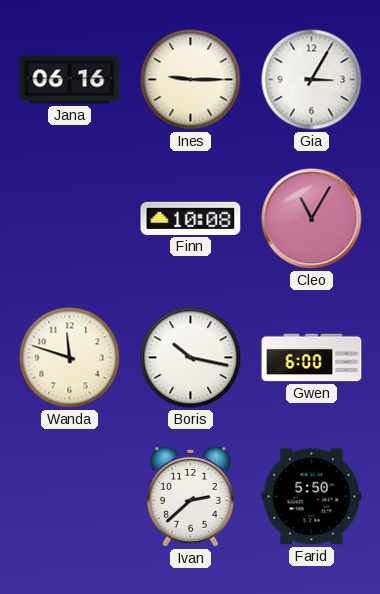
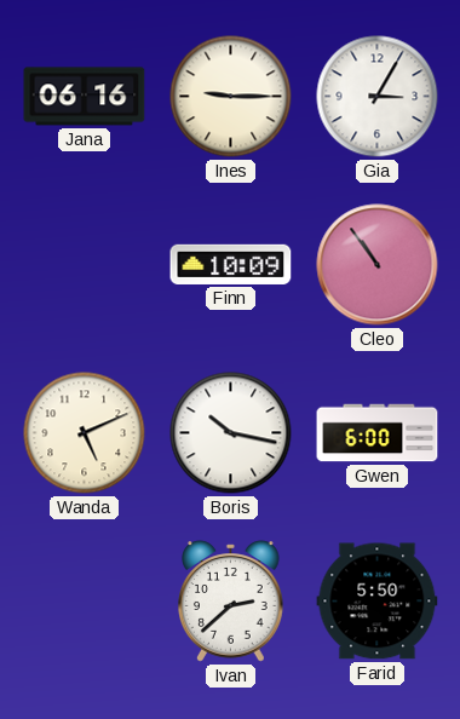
Finn: 10:08 -> 10:09 (231, 264)
Cleo: 11:05 -> 10:54 (378, 265)
Wanda: 11:48 -> 5:11 (85, 433)
